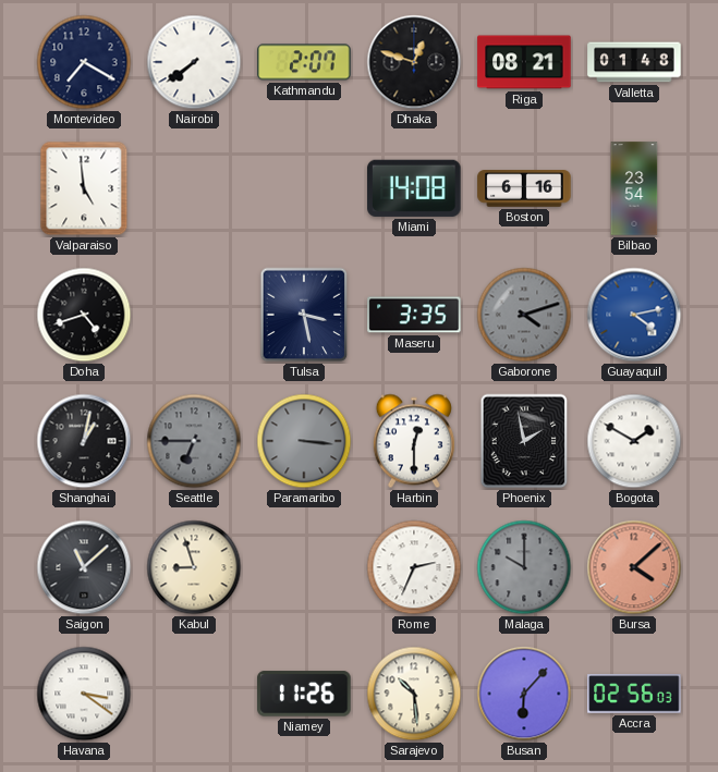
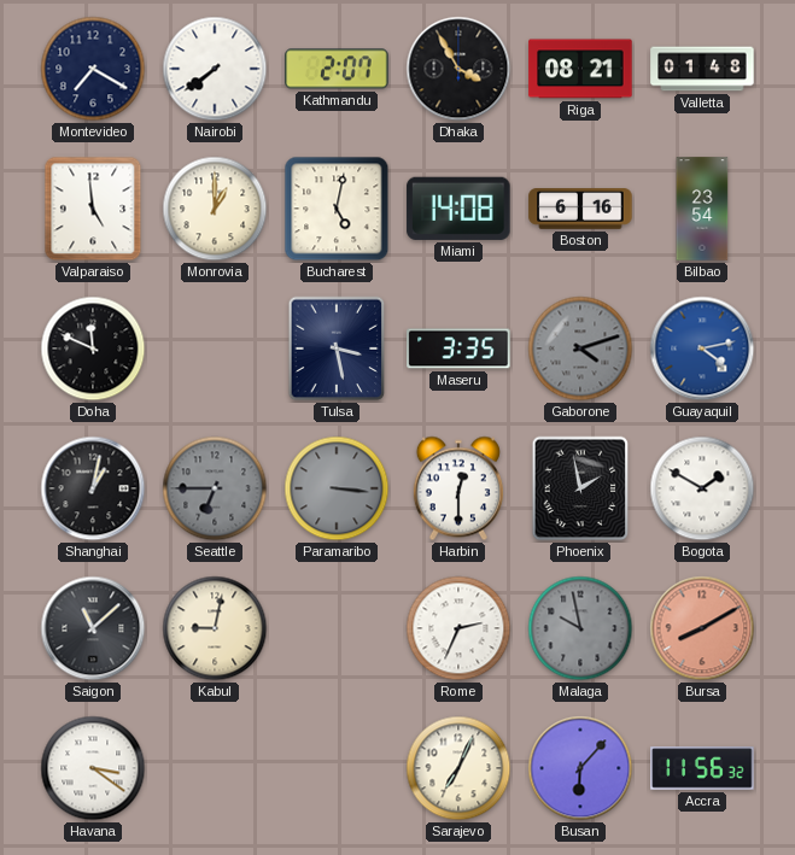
Dhaka: 12:48 -> 3:55 (458, 69)
Monrovia: none -> 1:00 (215, 209)
Bucharest: none -> 5:02 (337, 209)
Doha: 4:42 -> 11:49 (93, 349)
Kabul: 8:57 -> 9:02 (215, 628)
Malaga: 10:00 -> 9:58 (580, 628)
Bursa: 4:08 -> 8:10 (702, 628)
Niamey: 11:26 -> none (304, 694)
Sarajevo: 10:29 -> 7:04 (458, 768)
Accra: 02:56 -> 11:56 (702, 768)
